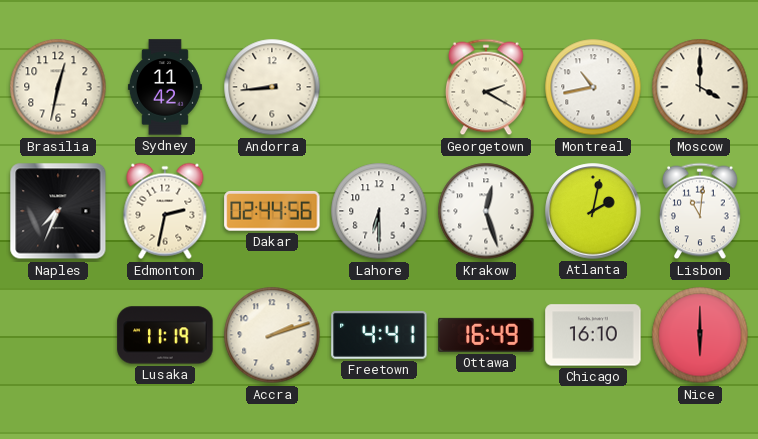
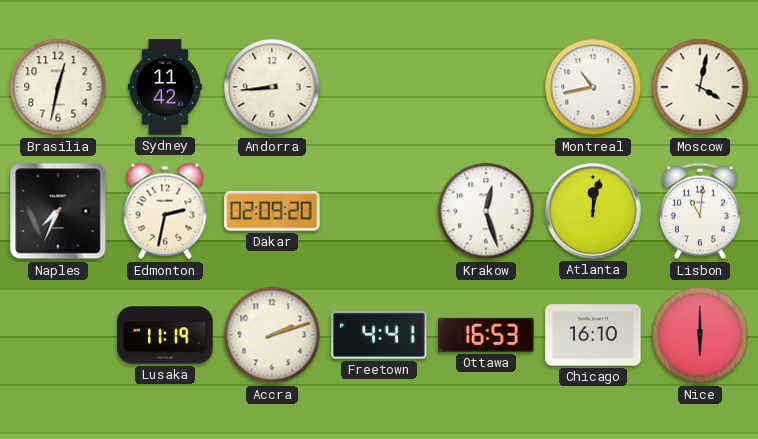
Georgetown: 2:20 -> none (487, 87)
Moscow: 4:00 -> 4:02 (700, 87)
Dakar: 02:44 -> 02:09 (272, 212)
Lahore: 6:30 -> none (379, 211)
Atlanta: 2:02 -> 12:02 (593, 211)
Ottawa: 16:49 -> 16:53 (486, 335)
